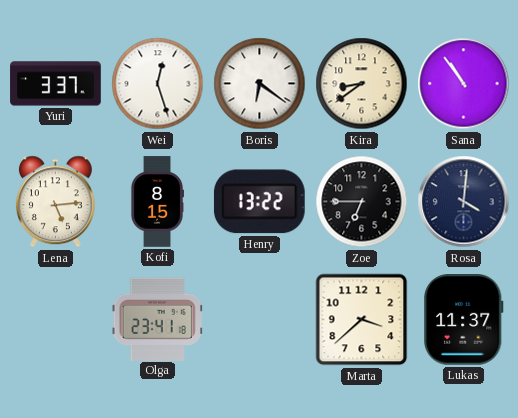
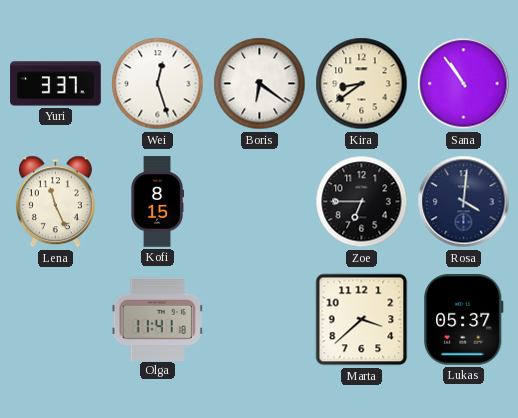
Lena: 5:14 -> 11:26 (55, 202)
Henry: 13:22 -> none (259, 202)
Olga: 23:41 -> 11:41 (157, 319)
Lukas: 11:37 -> 05:37 (464, 320)
